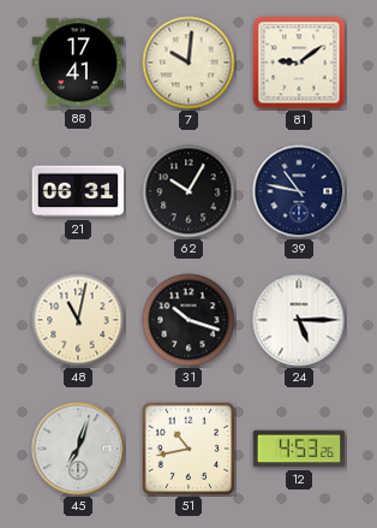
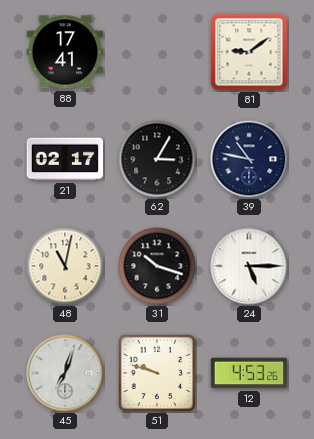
7: 10:01 -> none (188, 63)
21: 06:31 -> 02:17 (65, 159)
62: 10:05 -> 3:05 (157, 159)
51: 10:43 -> 9:48 (157, 373)
